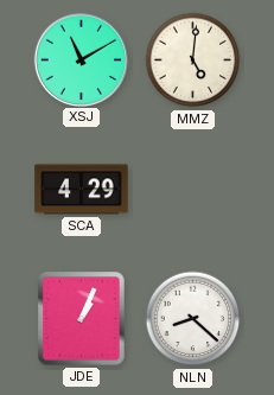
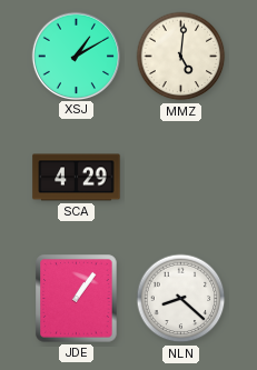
XSJ: 11:10 -> 1:10 (76, 56)
JDE: 1:04 -> 1:06 (77, 299)
